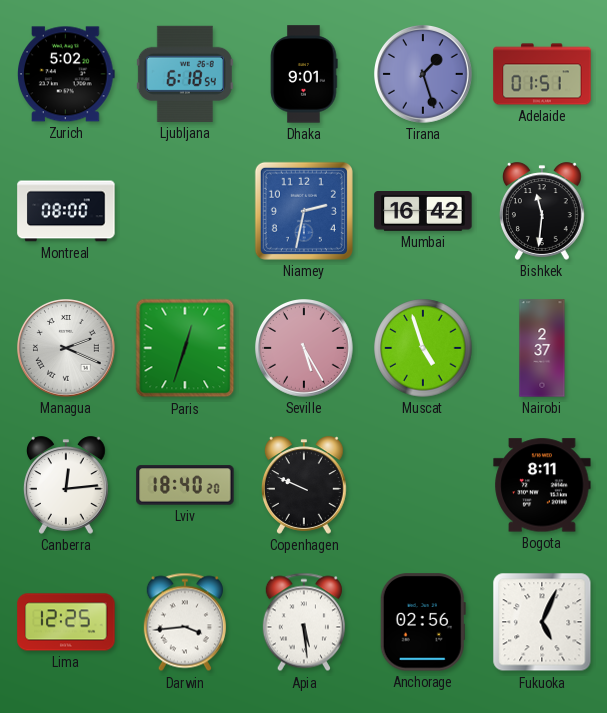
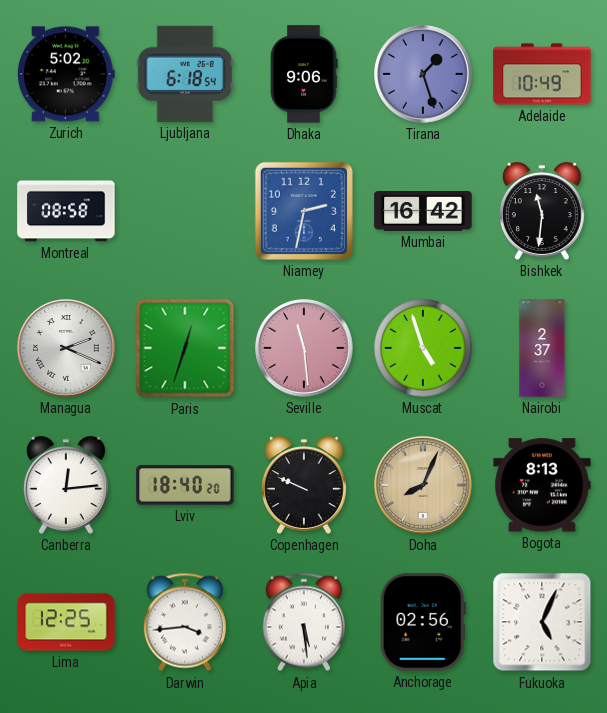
Dhaka: 9:01 -> 9:06 (304, 74)
Adelaide: 01:51 -> 10:49 (542, 74)
Montreal: 08:00 -> 08:58 (66, 211)
Seville: 5:25 -> 11:29 (305, 349)
Doha: none -> 8:04 (424, 486)
Bogota: 8:11 -> 8:13 (542, 485)
